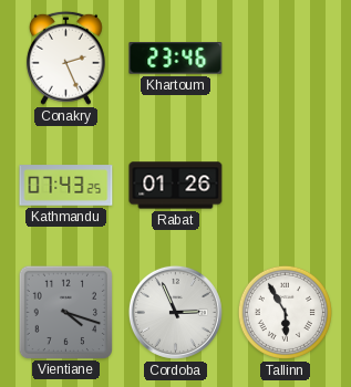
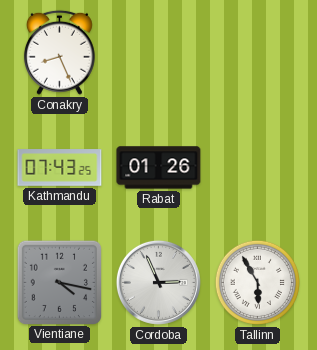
Conakry: 2:26 -> 8:26 (59, 52)
Khartoum: 23:46 -> none (176, 59)
Vientiane: 4:18 -> 4:17 (59, 282)
